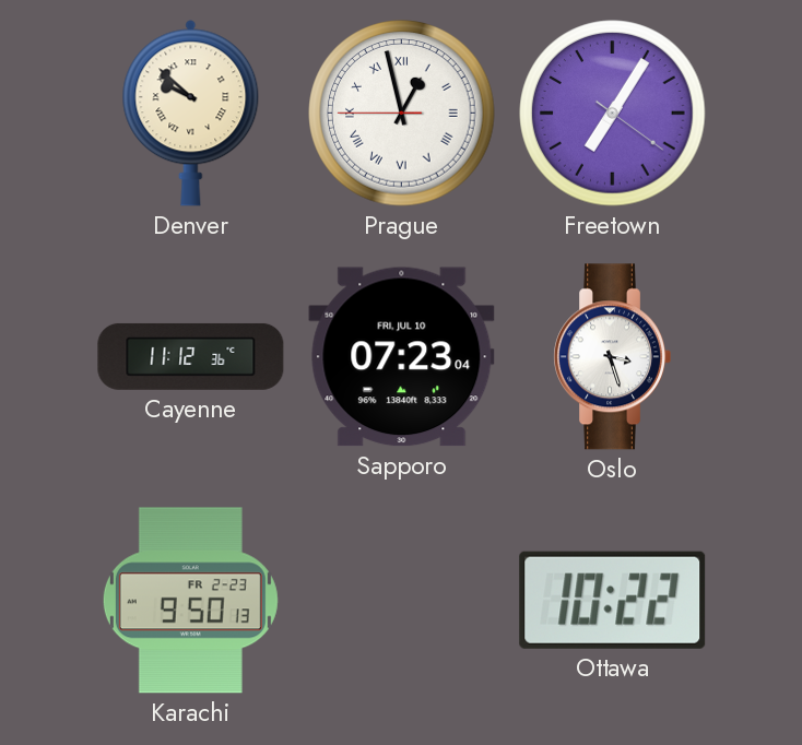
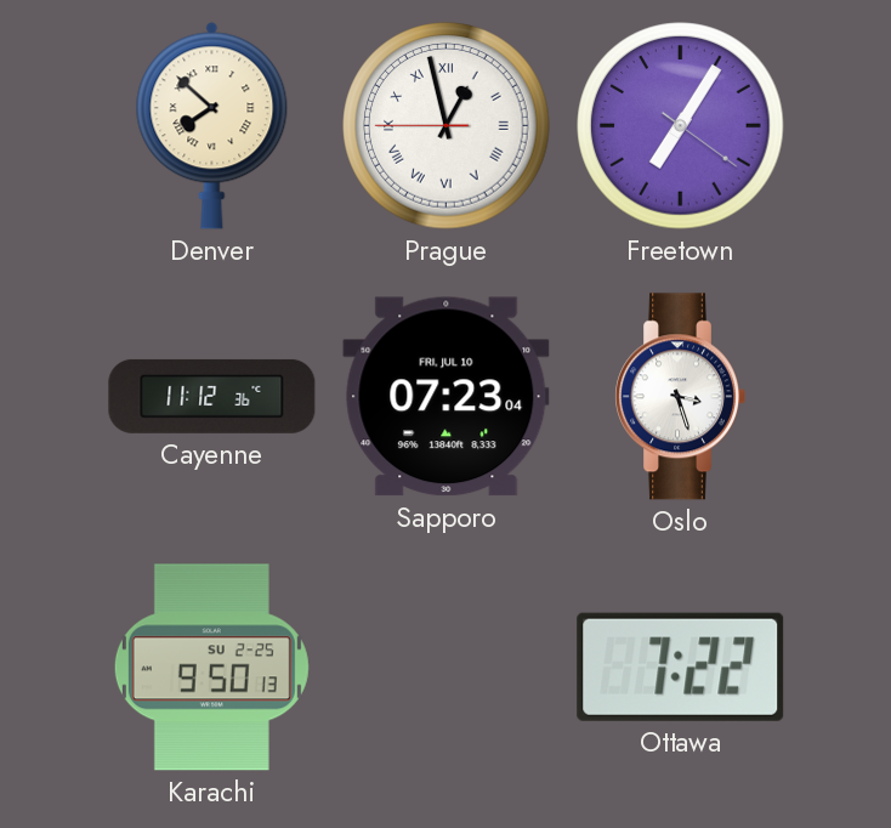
Denver: 9:52 -> 7:52 (212, 126)
Karachi date: FR 2-23 -> SU 2-25 (211, 668)
Ottawa: 10:22 -> 7:22 (681, 667)
